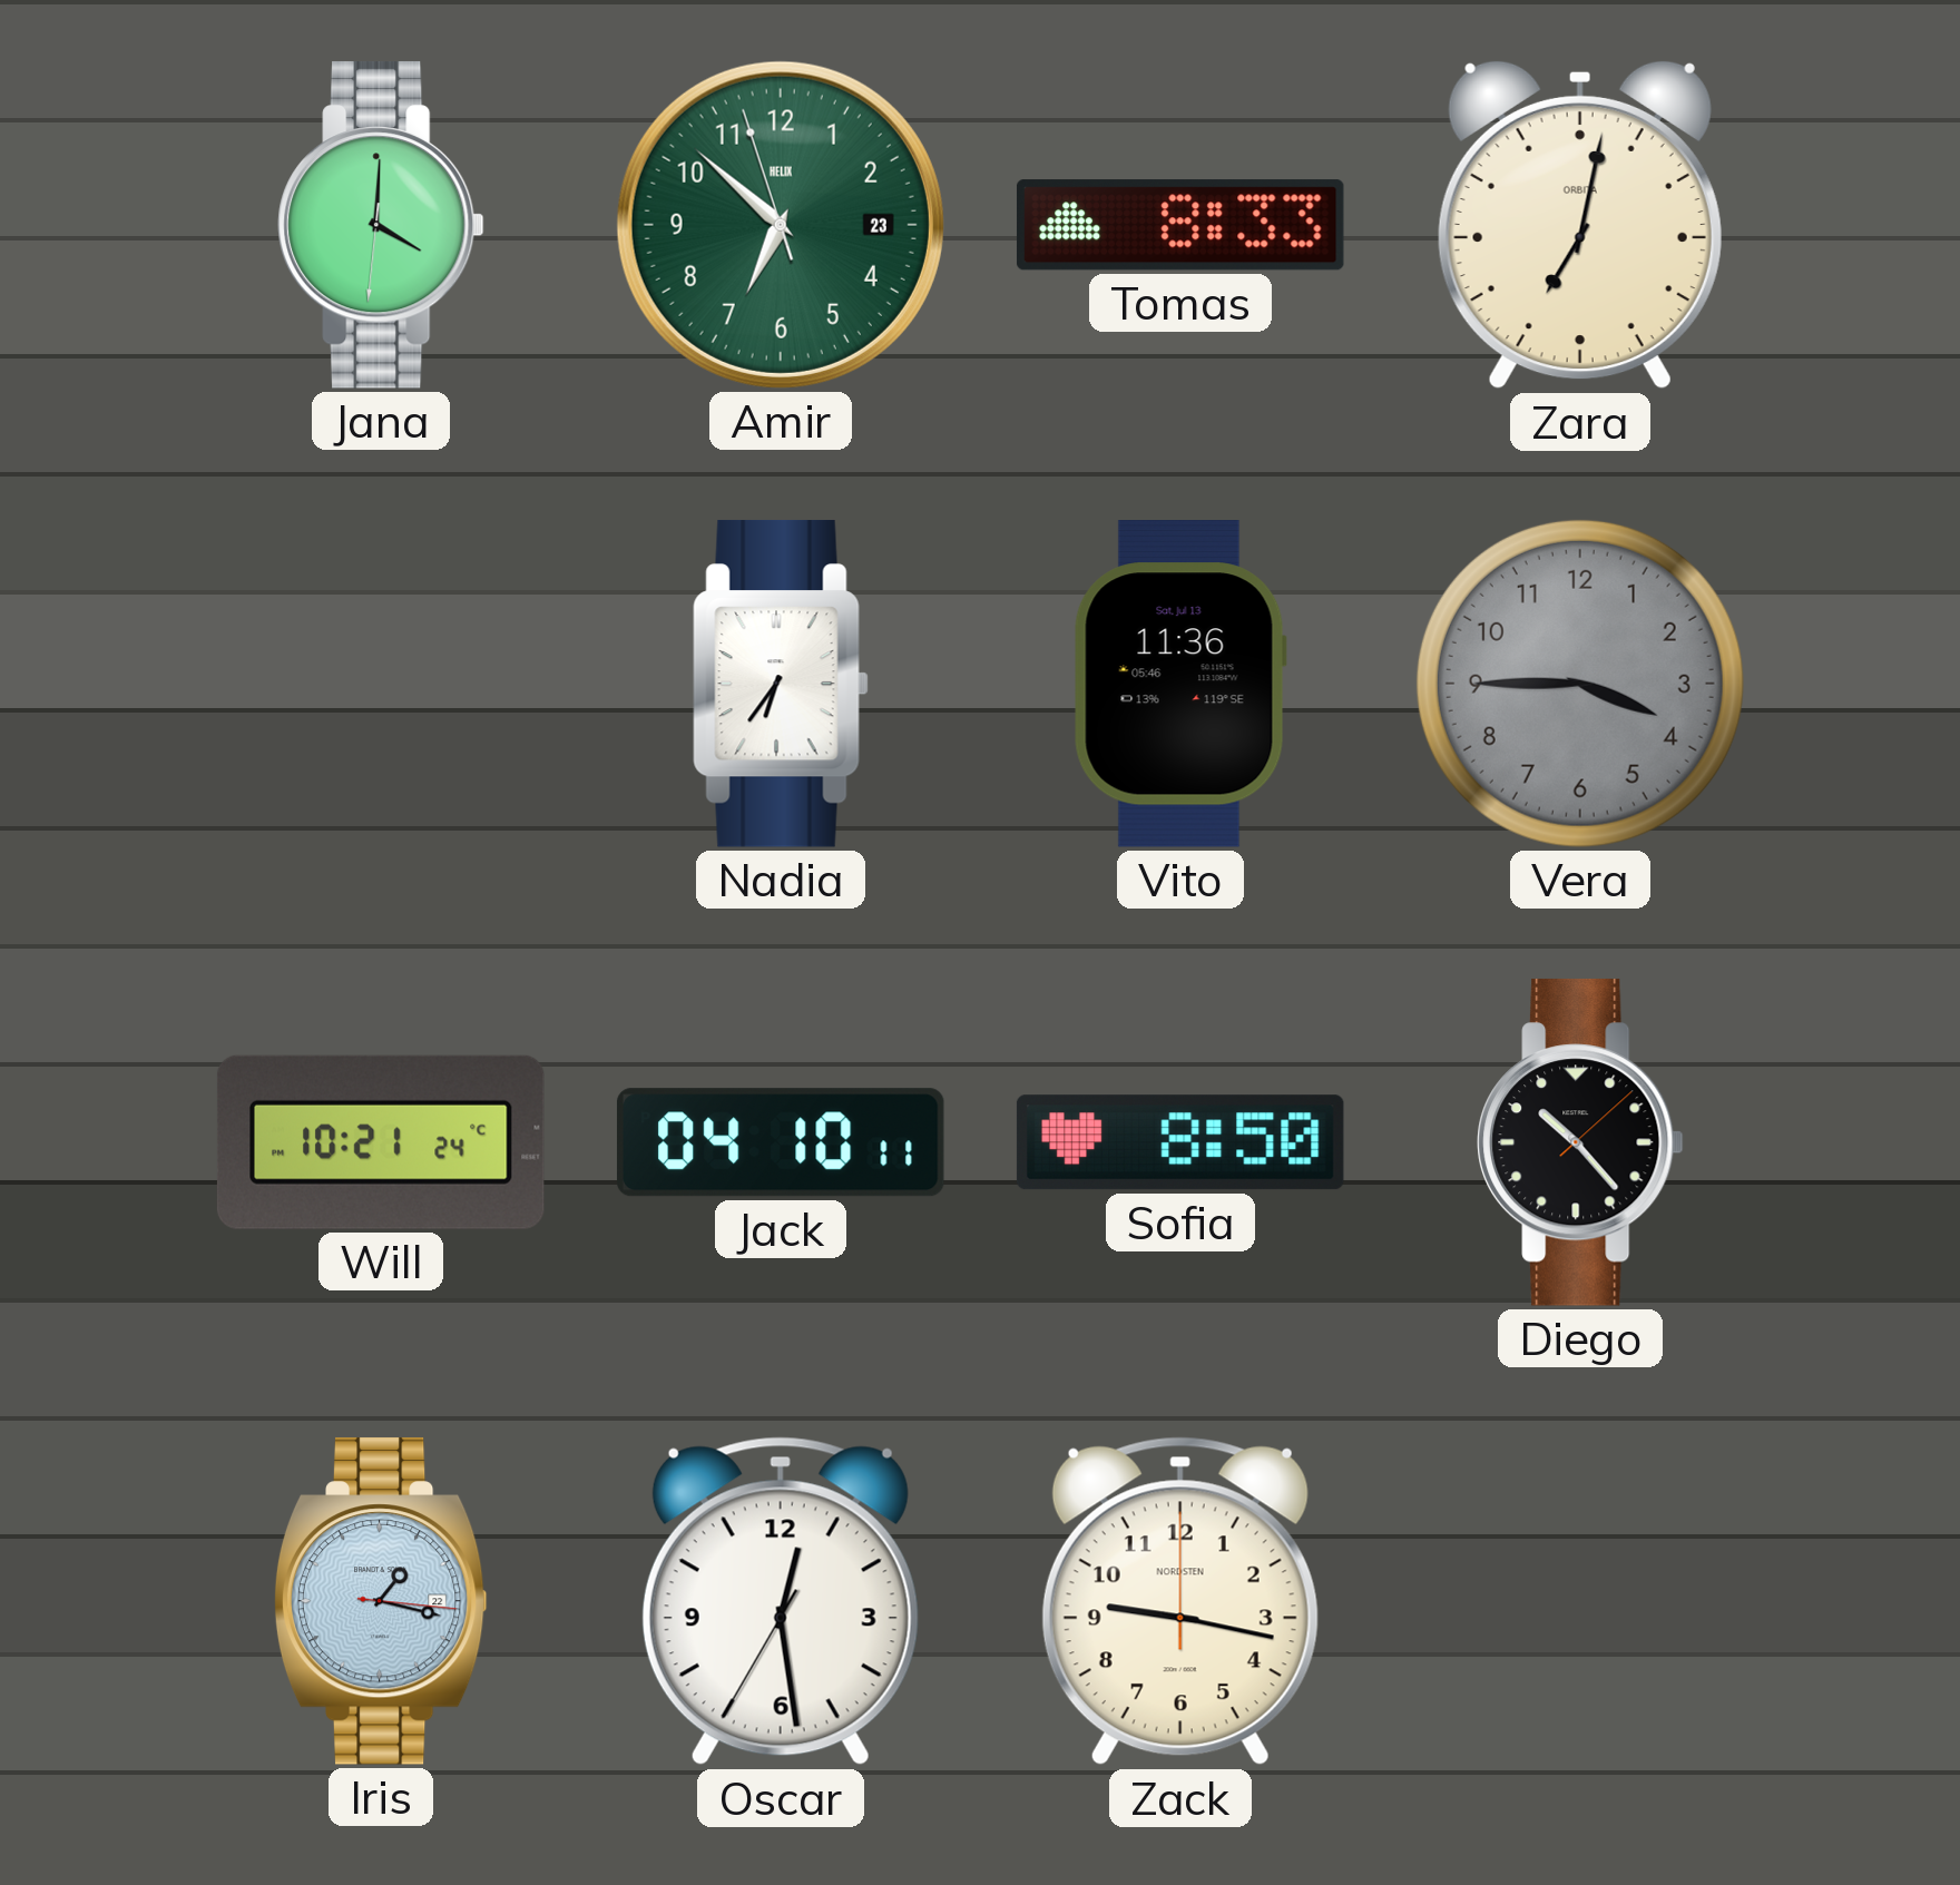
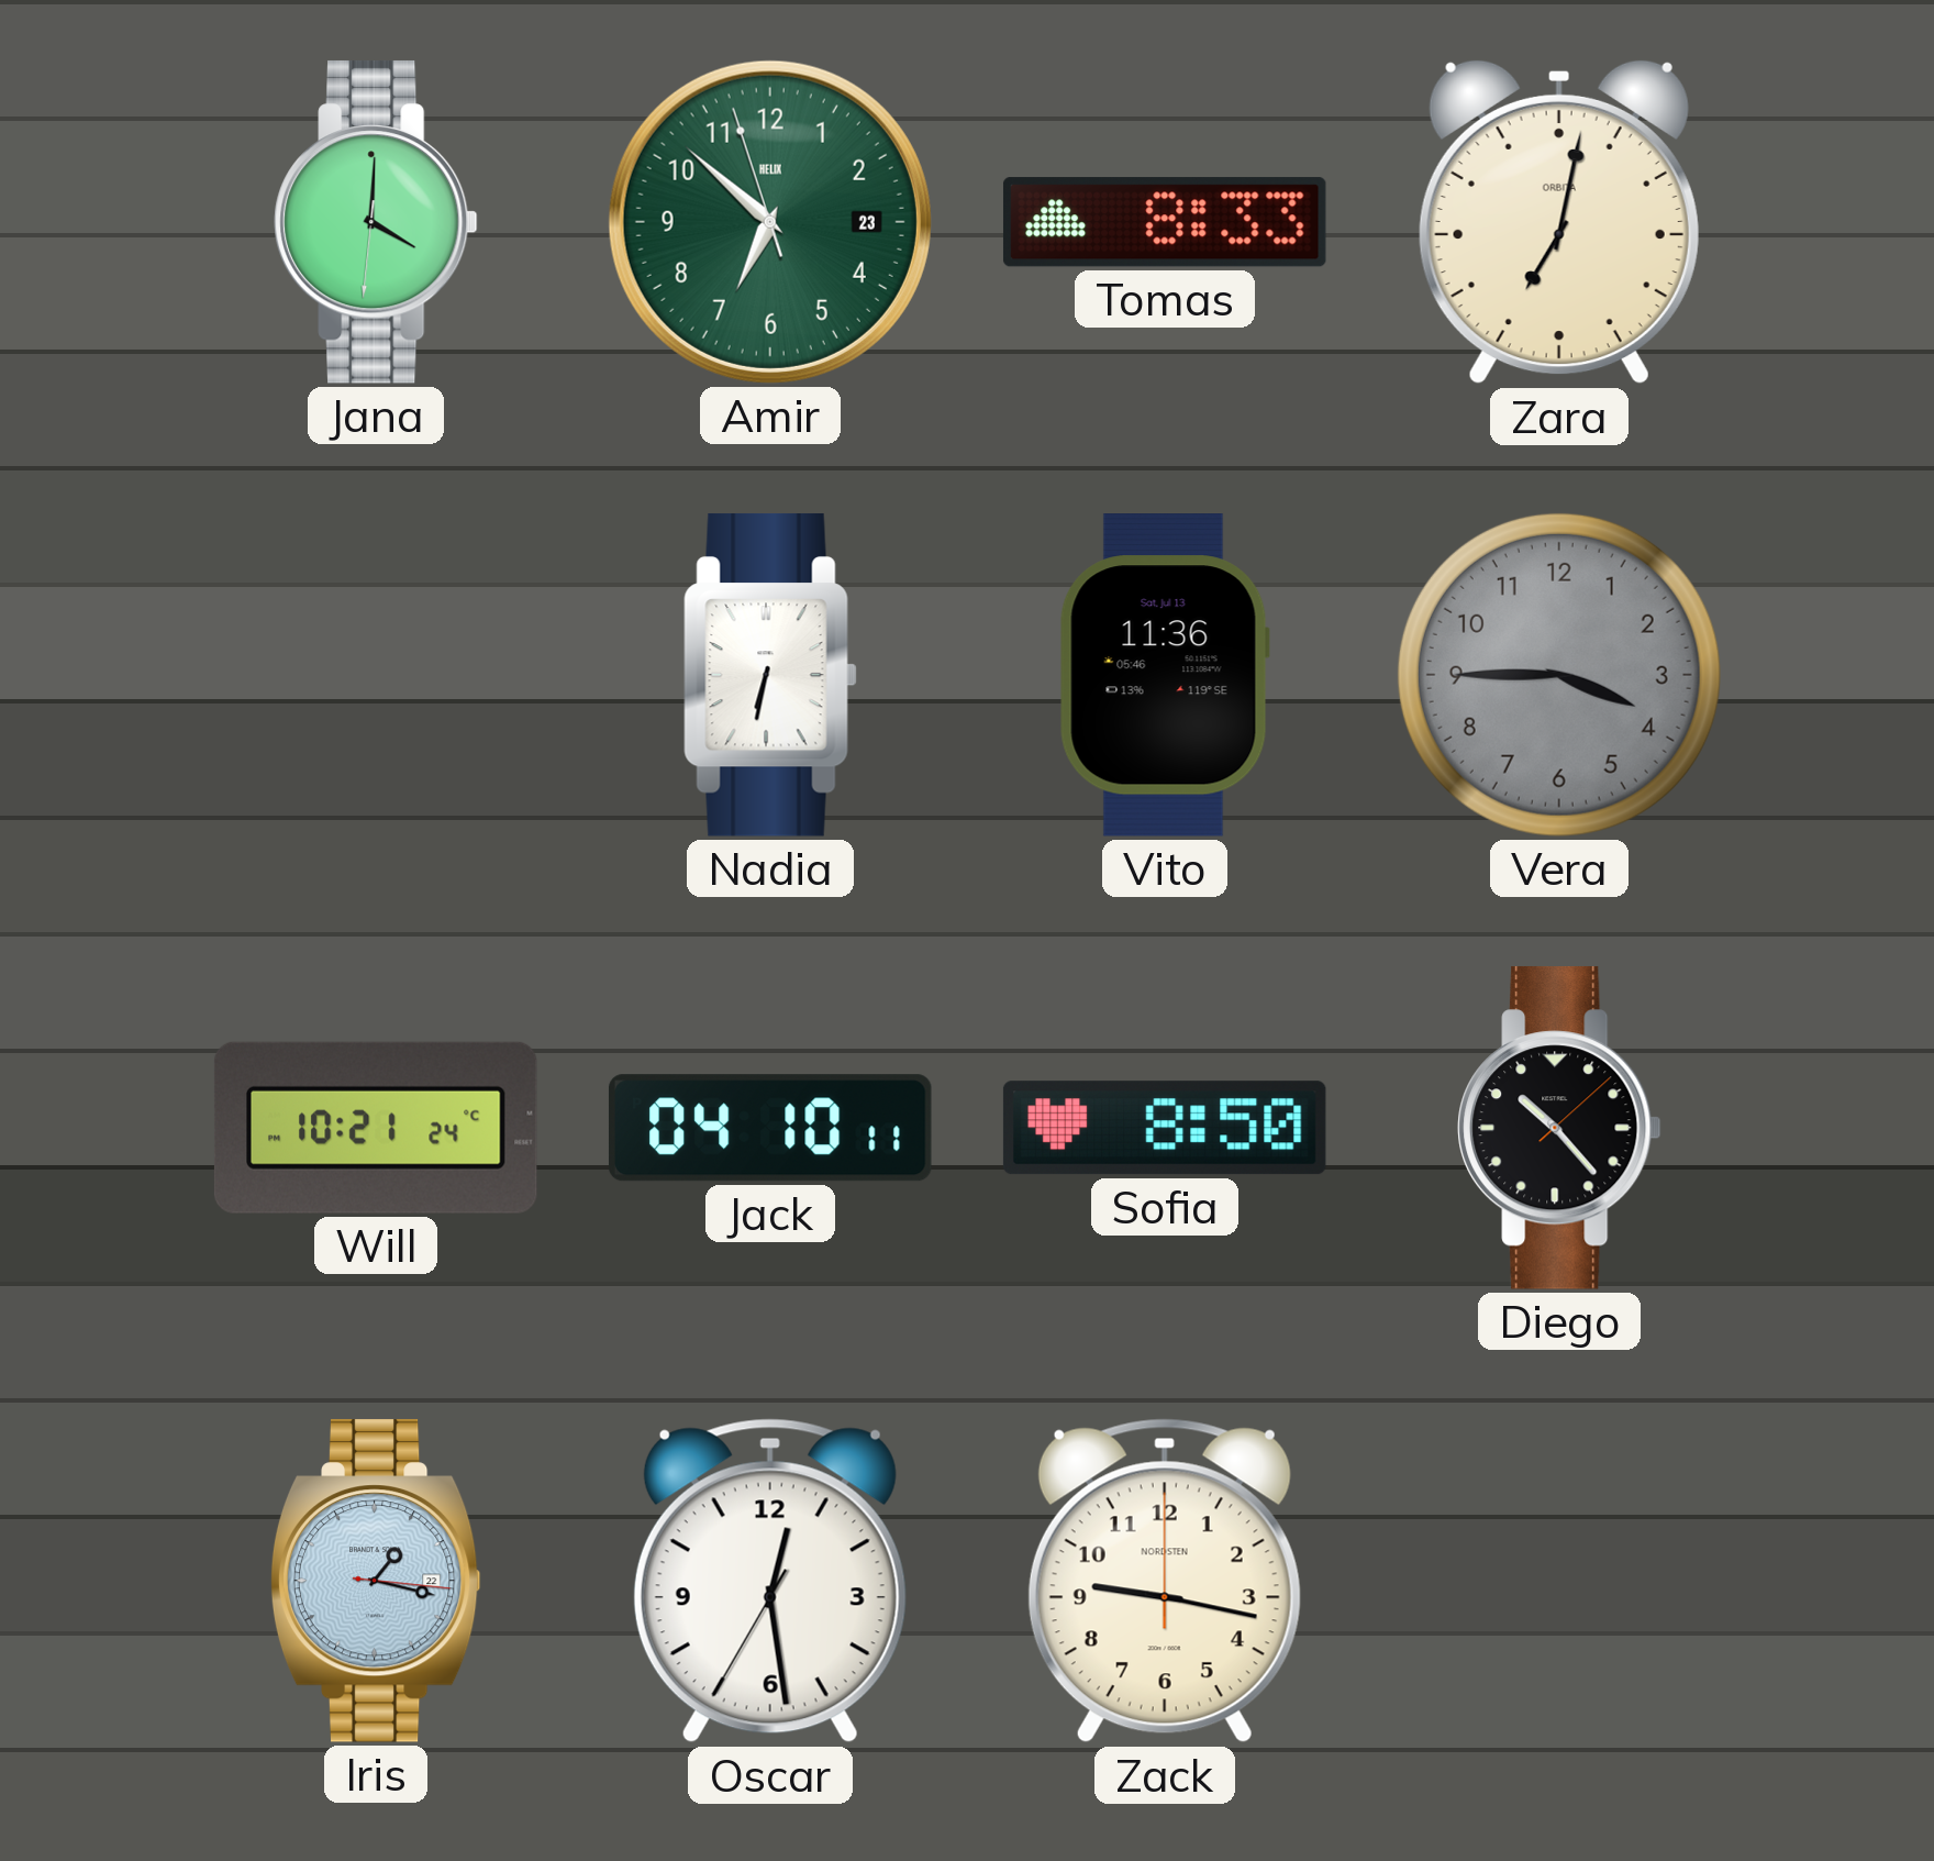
Nadia: 6:36 -> 6:32 (770, 675)
